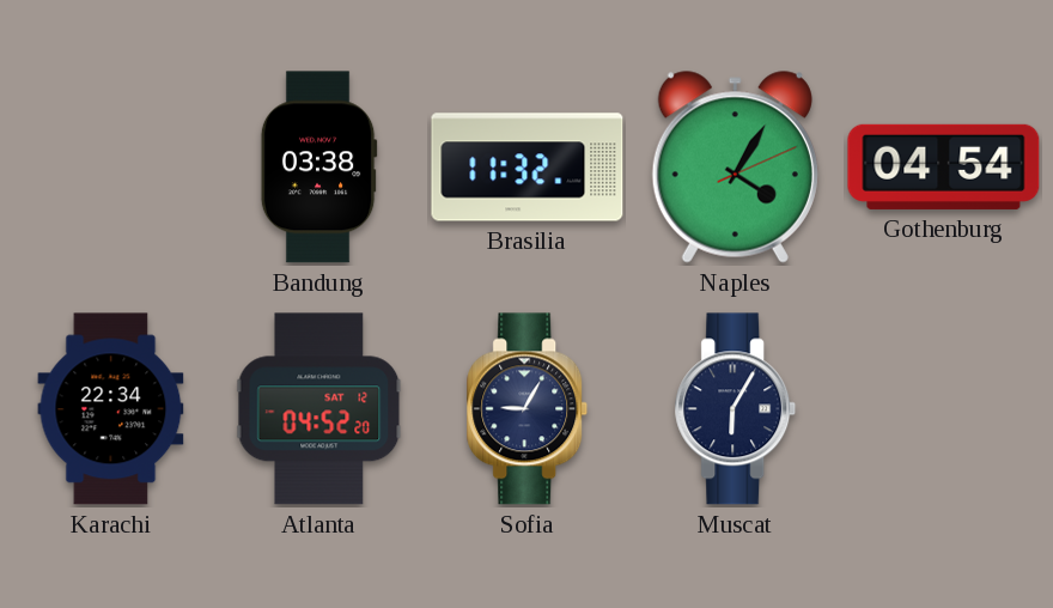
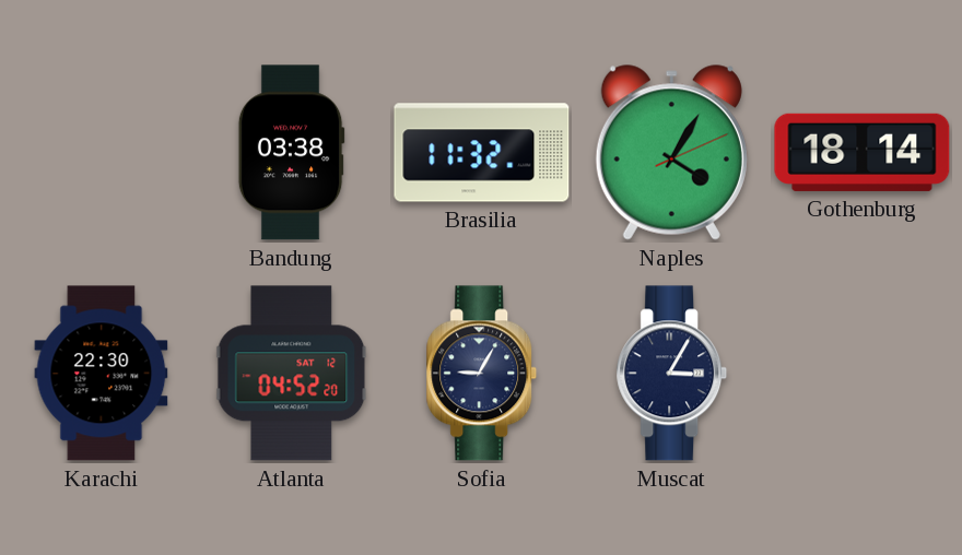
Gothenburg: 04:54 -> 18:14 (863, 152)
Karachi: 22:34 -> 22:30 (102, 374)
Muscat: 6:05 -> 3:05 (672, 374)
